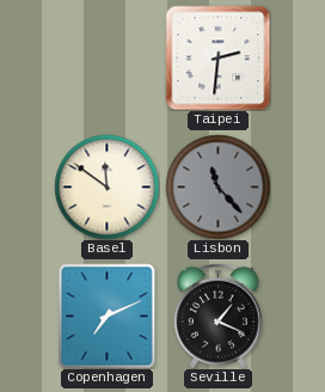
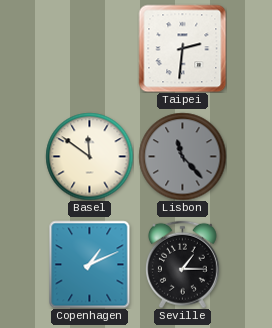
Copenhagen: 7:11 -> 1:11 (90, 264)
Seville: 1:19 -> 1:15 (182, 264)
